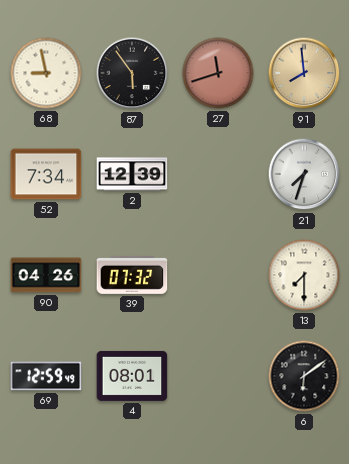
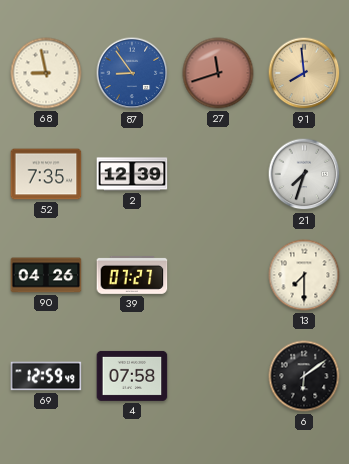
87: 5:54 -> 8:54 (132, 73)
87 dial: black -> blue (132, 73)
52: 7:34 -> 7:35 (46, 174)
39: 07:32 -> 07:27 (132, 275)
4: 08:01 -> 07:58 (132, 376)
